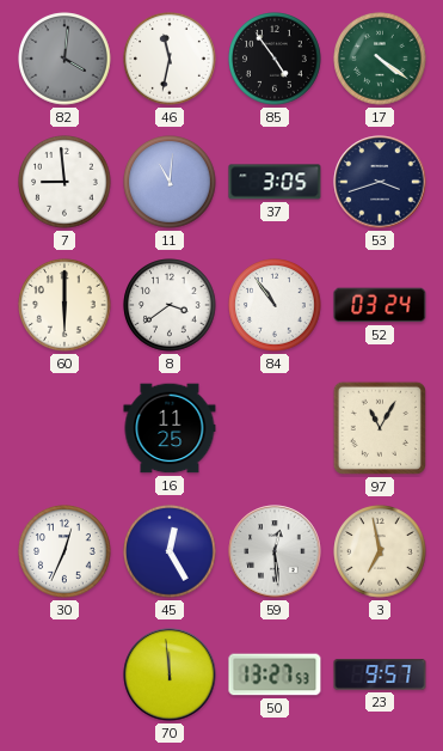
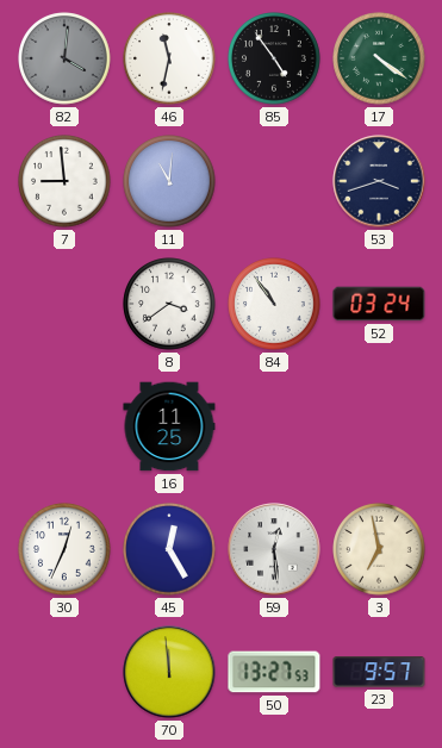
37: 3:05 -> none (275, 182)
60: 6:00 -> none (64, 305)
97: 11:05 -> none (380, 428)
